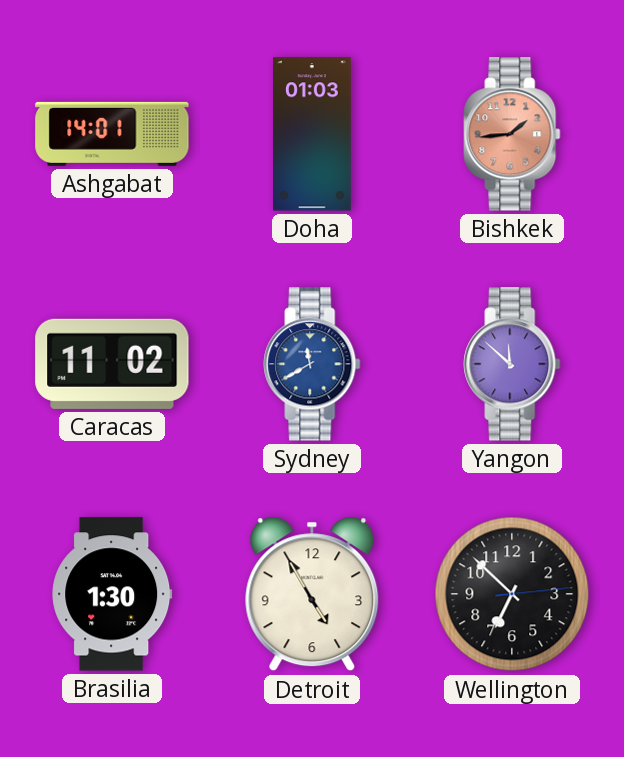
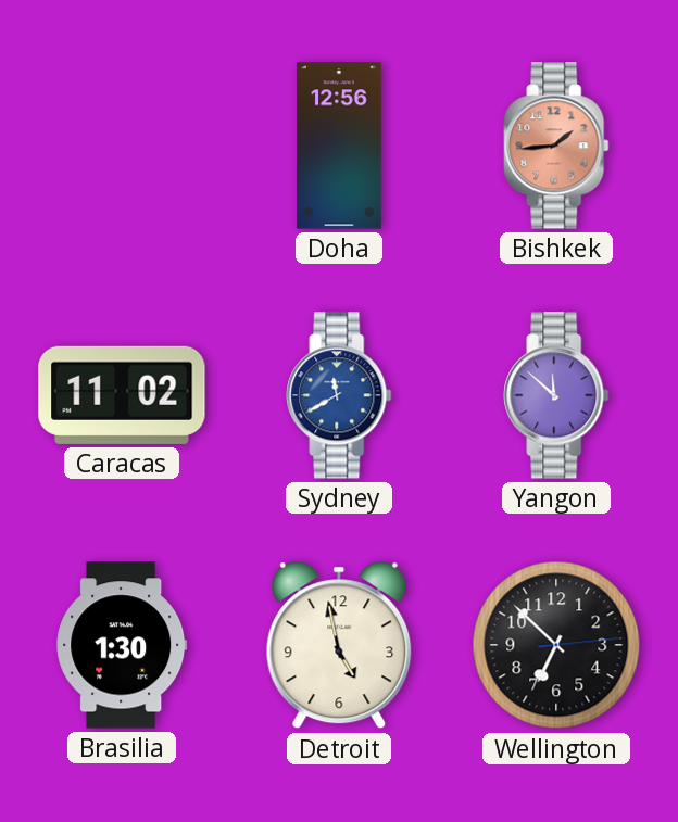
Ashgabat: 14:01 -> none (112, 134)
Doha: 01:03 -> 12:56 (340, 146)
Detroit: 4:55 -> 4:58 (339, 645)
